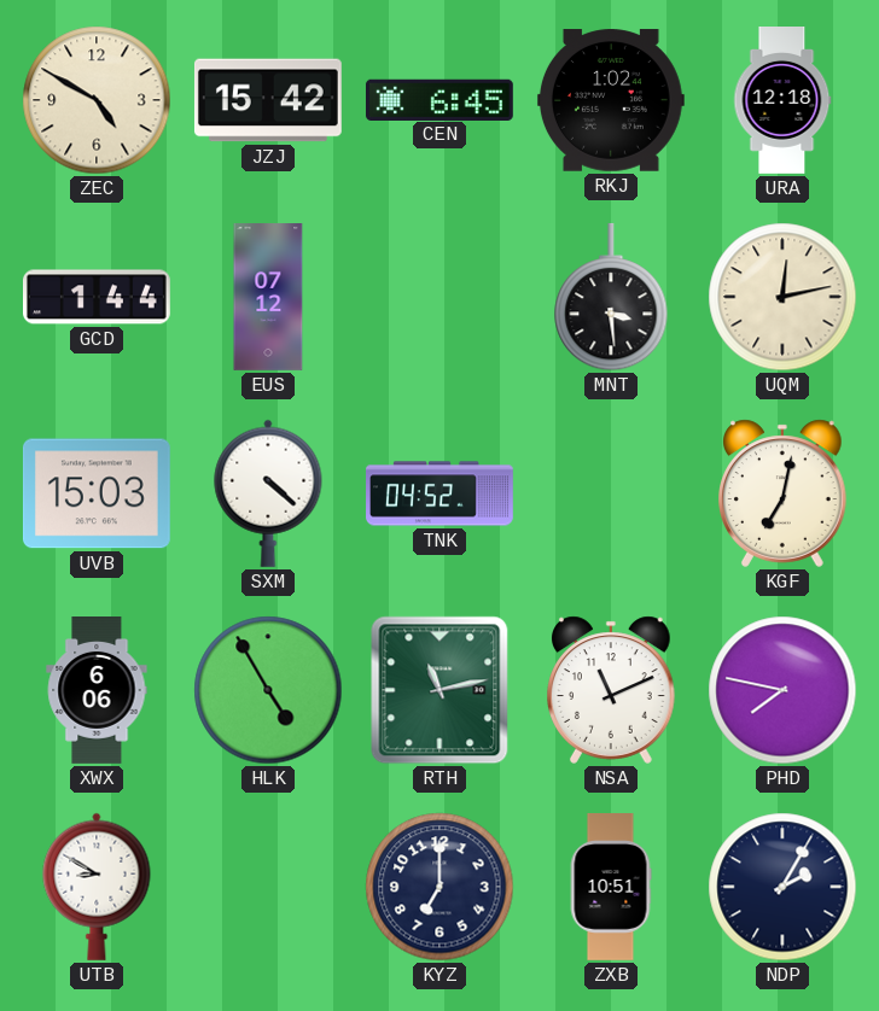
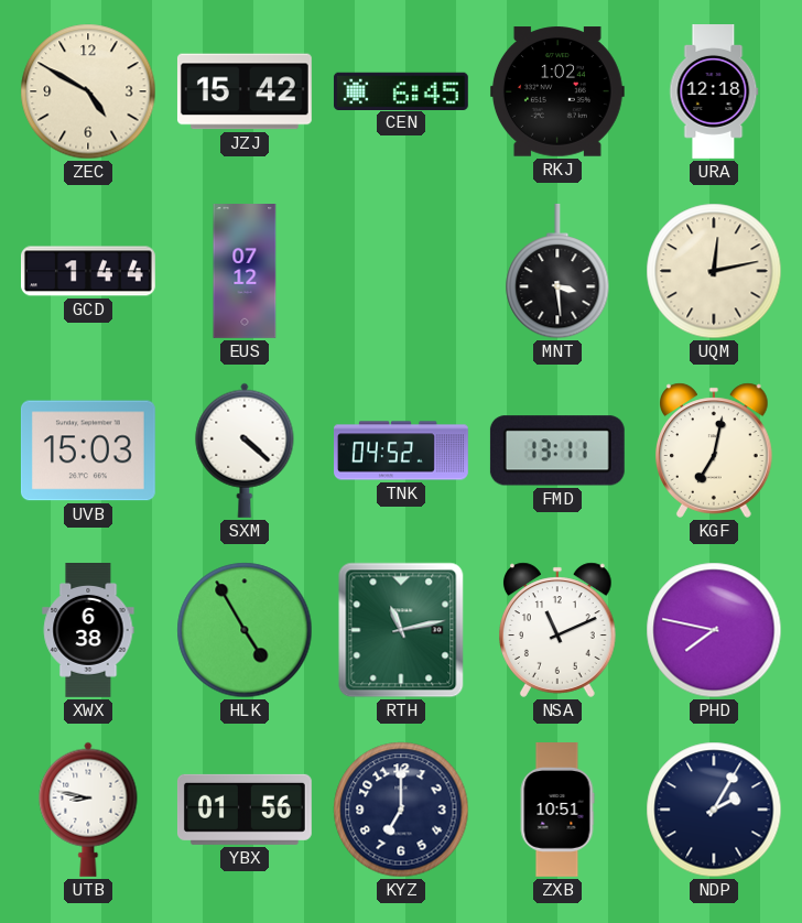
FMD: none -> 13:11 (557, 450)
XWX: 6:06 -> 6:38 (88, 631)
UTB: 8:50 -> 8:47 (88, 810)
YBX: none -> 01:56 (245, 810)
